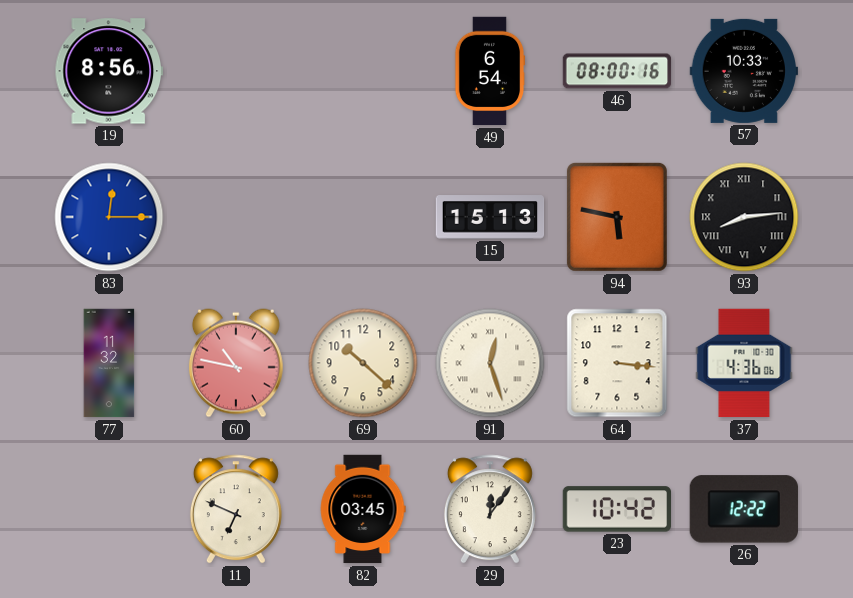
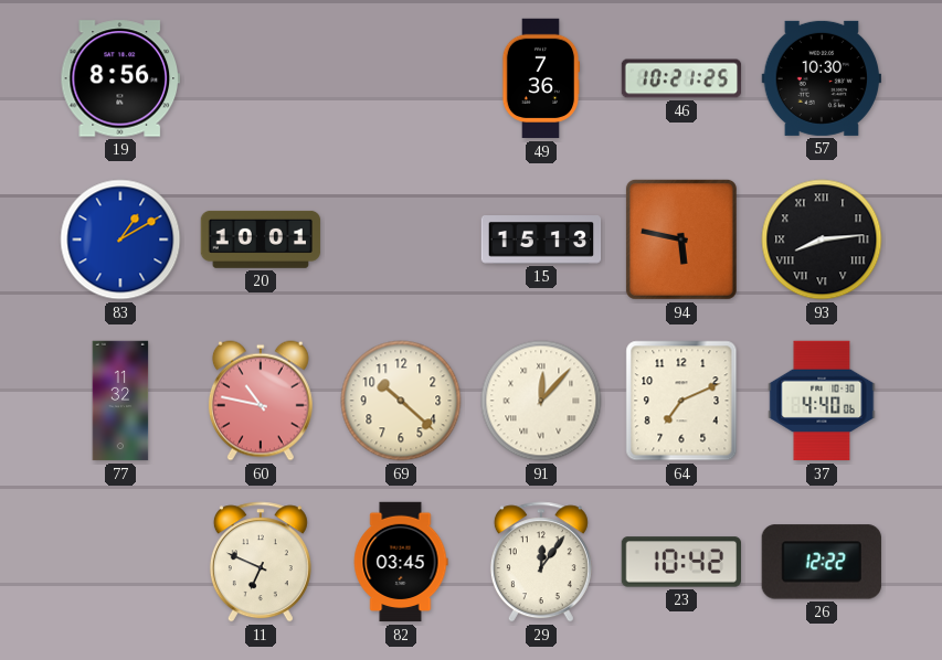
49: 6:54 -> 7:36 (541, 78)
46: 08:00 -> 10:21 (681, 78)
57: 10:33 -> 10:30 (821, 78)
83: 12:15 -> 1:10 (120, 239)
20: none -> 10:01 (261, 239)
91: 12:27 -> 12:07 (541, 401)
64: 3:16 -> 7:11 (681, 401)
37: 4:36 -> 4:40 (822, 401)
